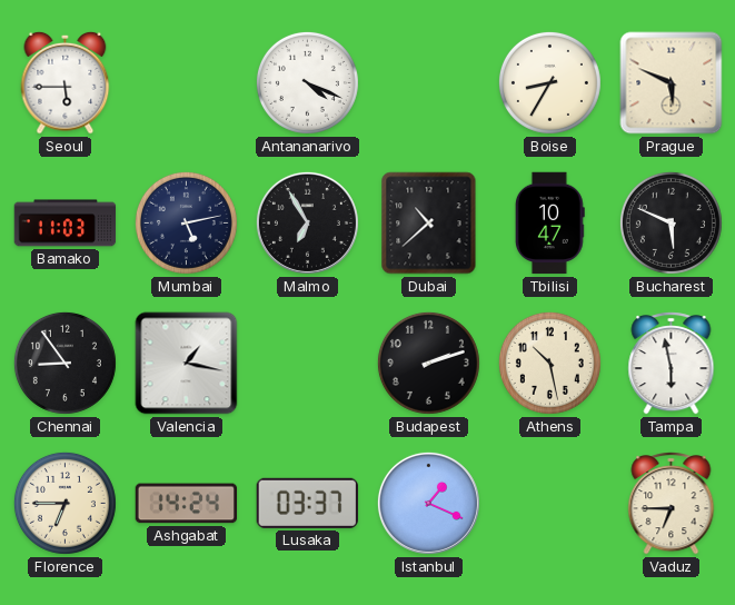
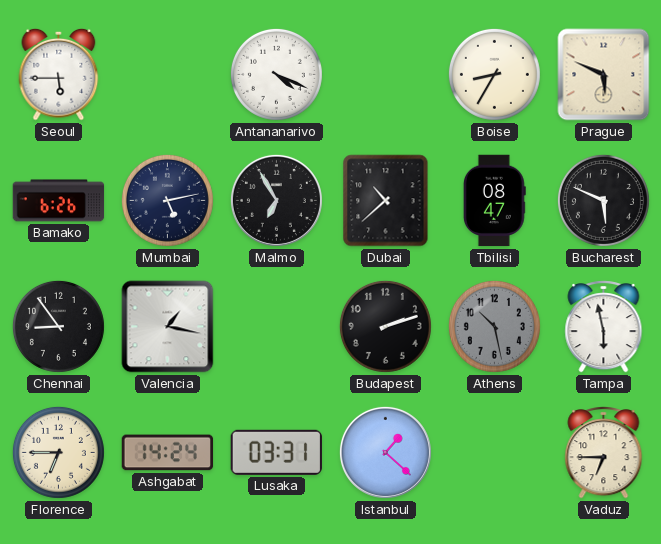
Bamako: 11:03 -> 6:26 (59, 201)
Tbilisi: 10:47 -> 08:47 (494, 201)
Athens dial: cream -> grey (494, 326)
Lusaka: 03:37 -> 03:31 (276, 452)
Istanbul: 1:19 -> 1:22 (385, 452)
